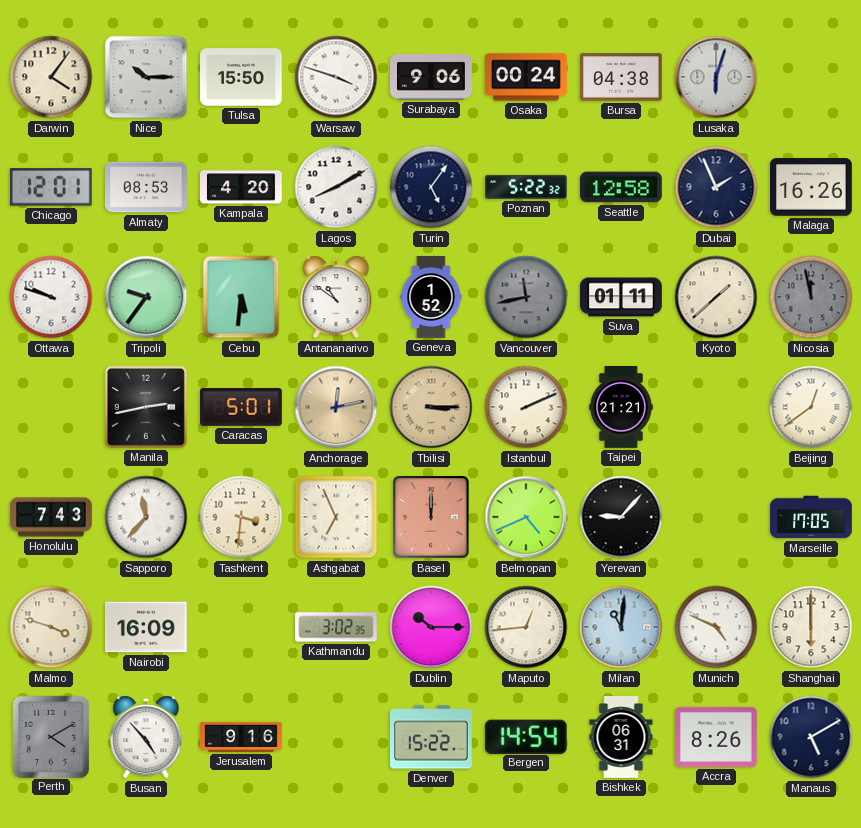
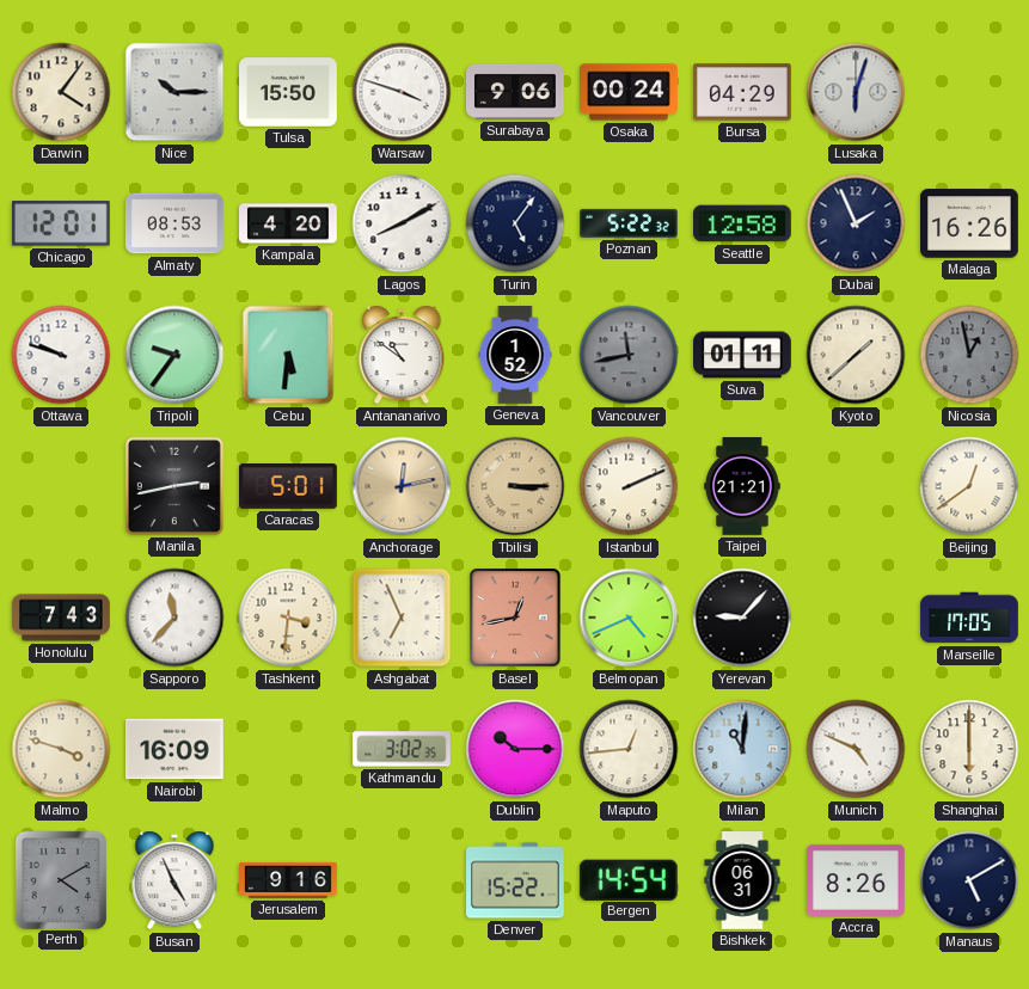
Bursa: 04:38 -> 04:29 (743, 92)
Nicosia: 11:58 -> 12:58 (969, 355)
Basel: 12:00 -> 12:43 (516, 618)
Busan: 4:53 -> 4:56 (174, 880)
